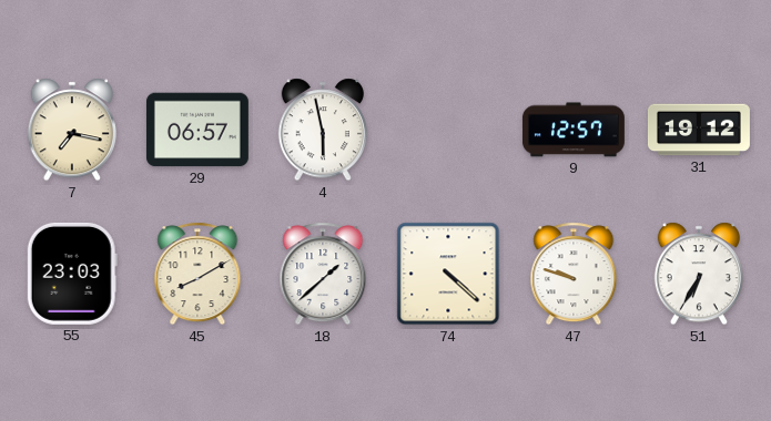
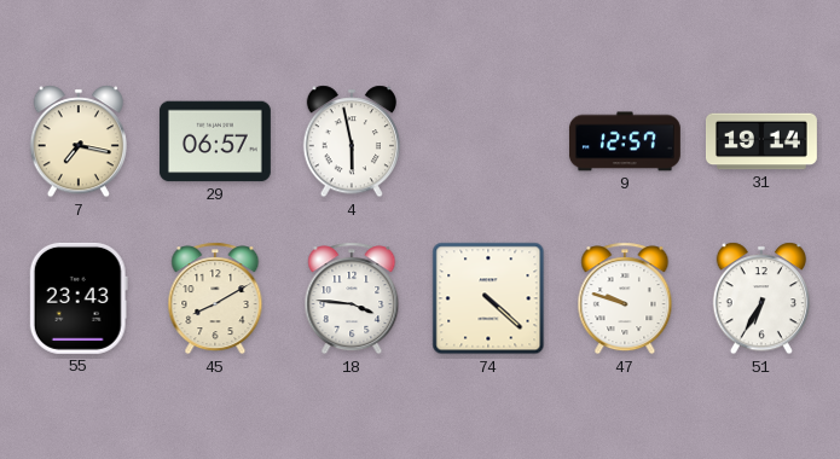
31: 19:12 -> 19:14 (761, 141)
55: 23:03 -> 23:43 (79, 298)
18: 1:38 -> 3:46 (352, 298)
